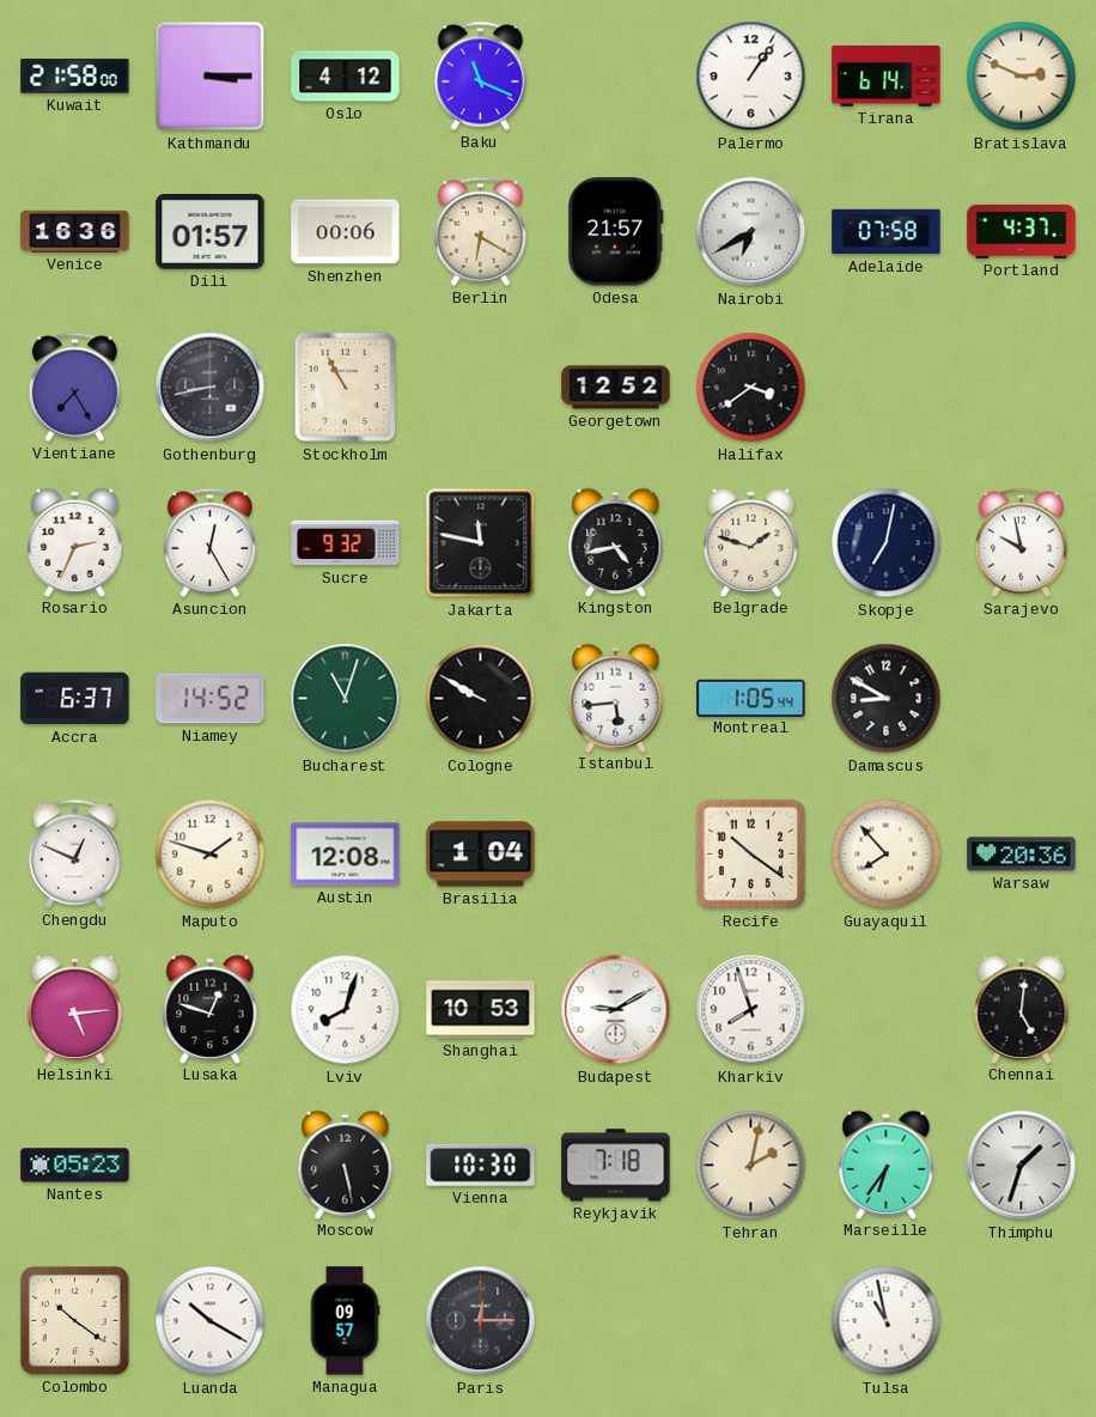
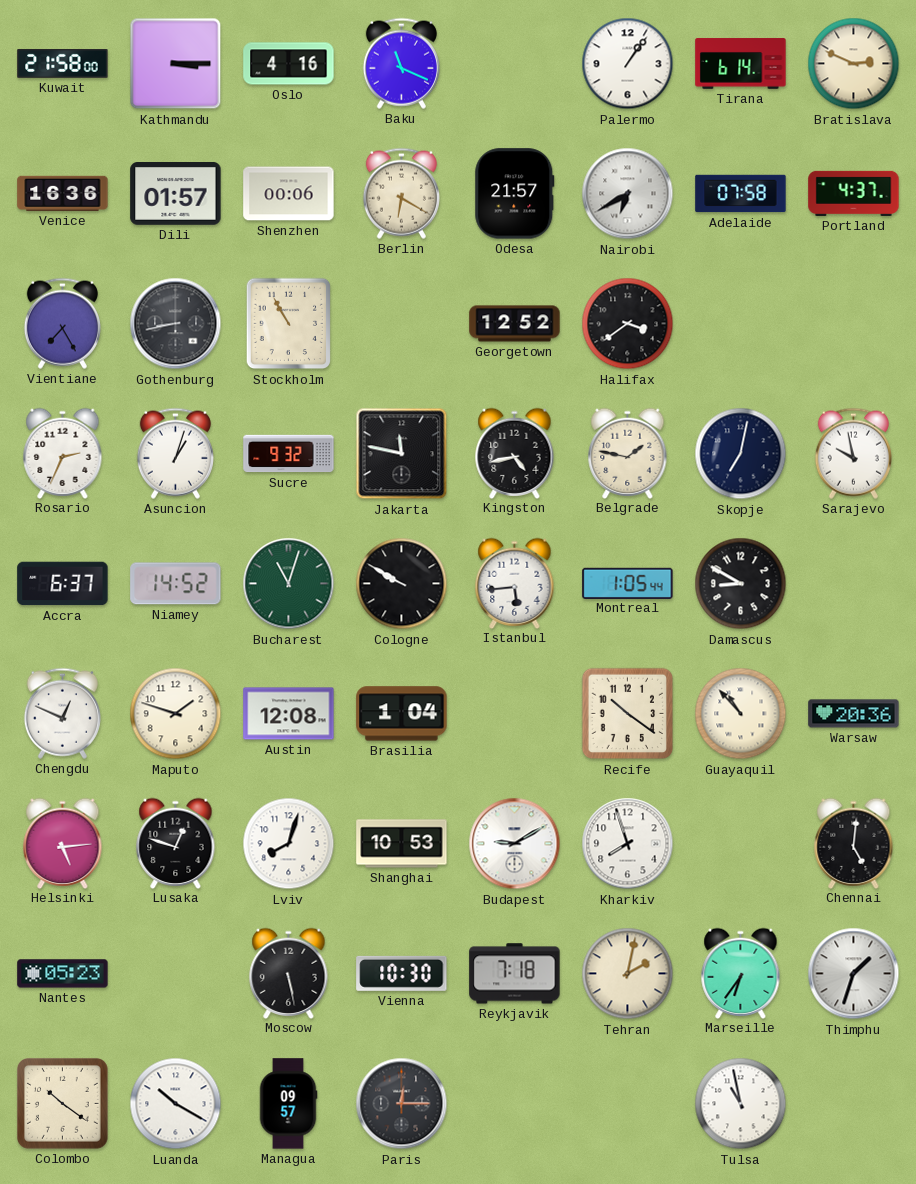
Oslo: 4:12 -> 4:16 (289, 64)
Asuncion: 12:25 -> 1:03 (175, 453)
Belgrade: 1:48 -> 1:47 (628, 453)
Guayaquil: 7:53 -> 10:53 (741, 714)
